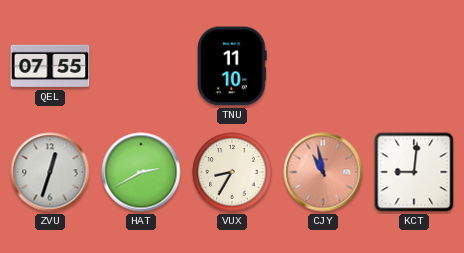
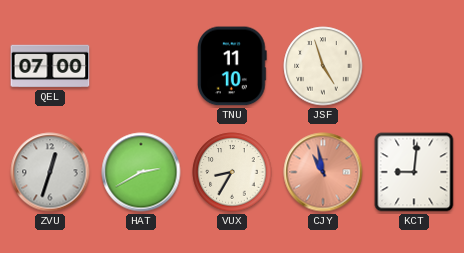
QEL: 07:55 -> 07:00 (50, 66)
JSF: none -> 4:57 (323, 66)
